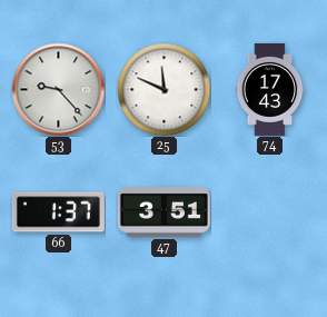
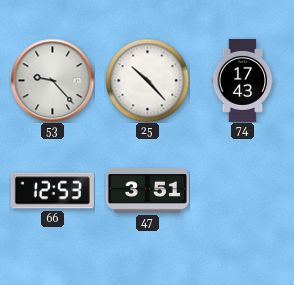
25: 11:49 -> 10:23 (147, 80)
66: 1:37 -> 12:53 (52, 191)
